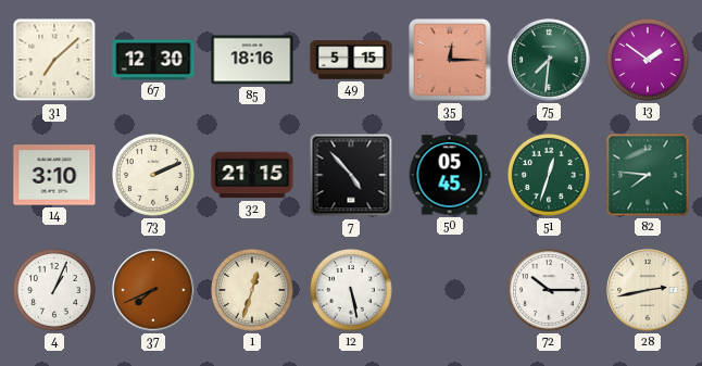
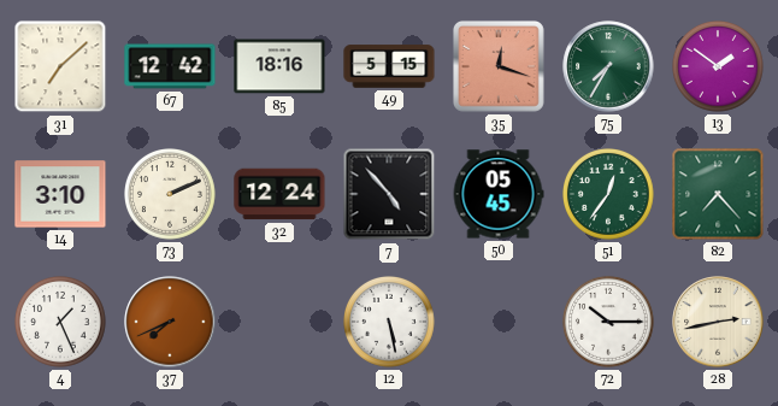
67: 12:30 -> 12:42 (170, 66)
35: 12:15 -> 12:18 (499, 66)
75: 7:31 -> 7:35 (608, 66)
32: 21:15 -> 12:24 (279, 194)
51: 12:33 -> 12:36 (609, 195)
82: 7:46 -> 7:23 (718, 194)
4: 1:04 -> 1:26 (61, 323)
1: 12:33 -> none (253, 291)
